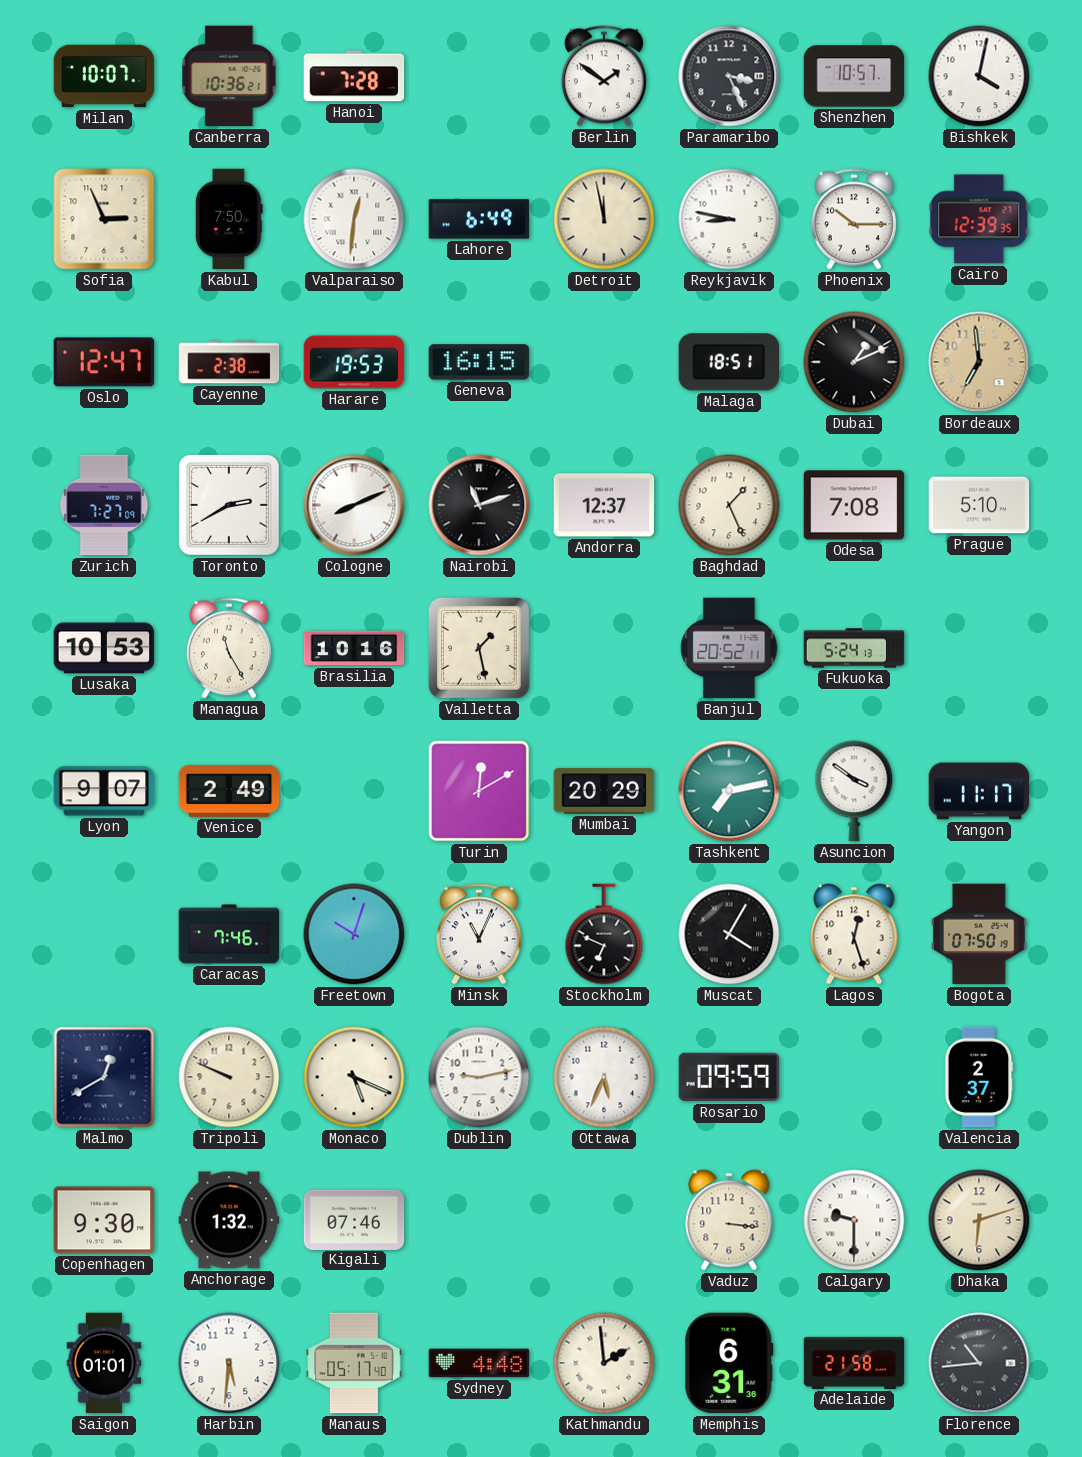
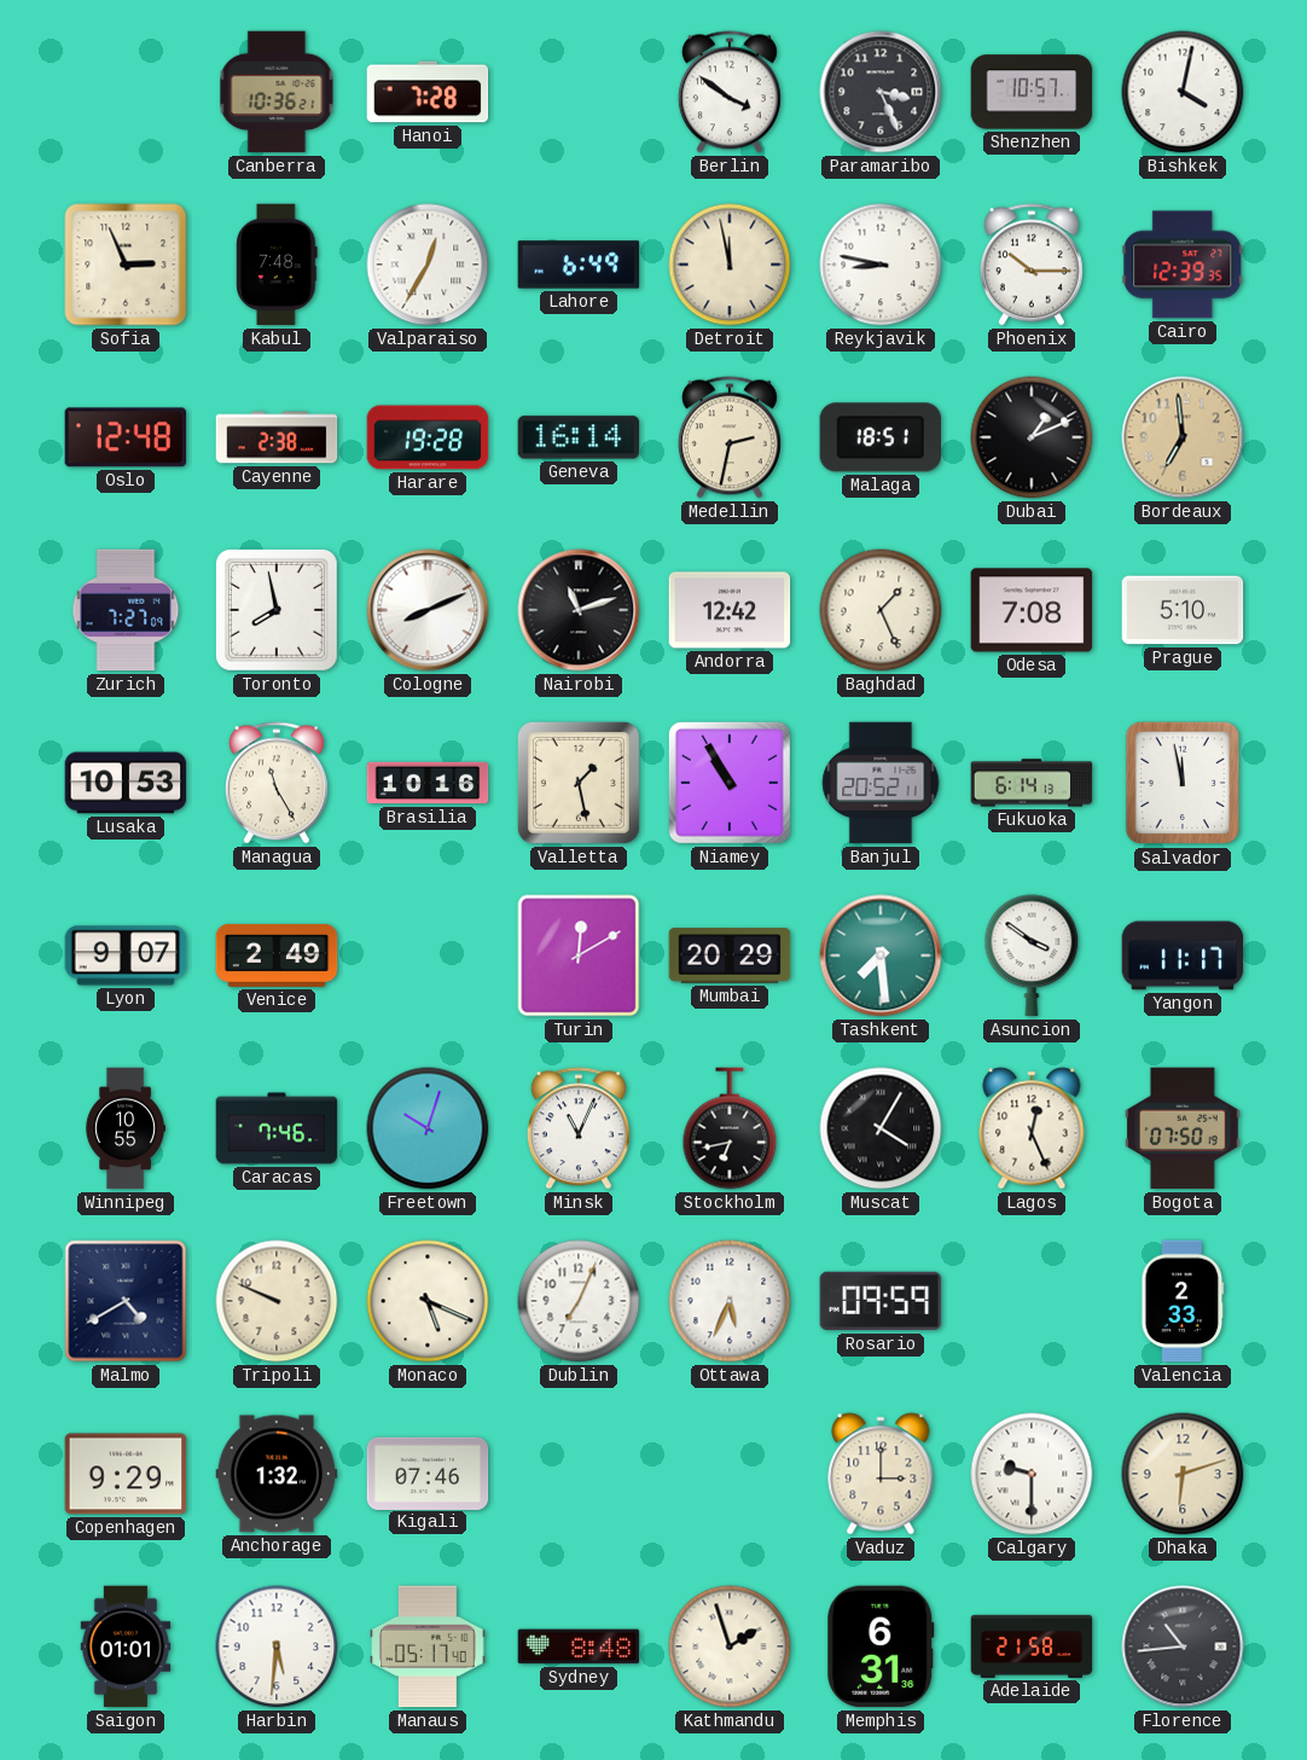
Milan: 10:07 -> none (104, 76)
Berlin: 1:51 -> 3:51 (730, 92)
Kabul: 7:50 -> 7:48 (277, 265)
Valparaiso: 12:31 -> 12:35 (428, 265)
Oslo: 12:47 -> 12:48 (126, 437)
Harare: 19:53 -> 19:28 (428, 437)
Geneva: 16:15 -> 16:14 (579, 437)
Medellin: none -> 2:32 (730, 437)
Toronto: 2:40 -> 7:58 (277, 610)
Andorra: 12:37 -> 12:42 (730, 610)
Niamey: none -> 10:55 (730, 783)
Fukuoka: 5:24 -> 6:14 (1032, 783)
Salvador: none -> 11:58 (1183, 783)
Tashkent: 7:13 -> 7:29 (881, 955)
Winnipeg: none -> 10:55 (126, 1128)
Stockholm: 6:49 -> 6:43 (730, 1128)
Lagos: 12:27 -> 12:26 (1032, 1128)
Malmo: 12:40 -> 4:40 (126, 1301)
Dublin: 9:13 -> 7:04 (579, 1301)
Valencia: 2:37 -> 2:33 (1183, 1301)
Copenhagen: 9:30 -> 9:29 (126, 1474)
Vaduz: 3:16 -> 3:00 (881, 1474)
Sydney: 4:48 -> 8:48 (579, 1646)
Kathmandu: 1:59 -> 1:57 (730, 1646)
